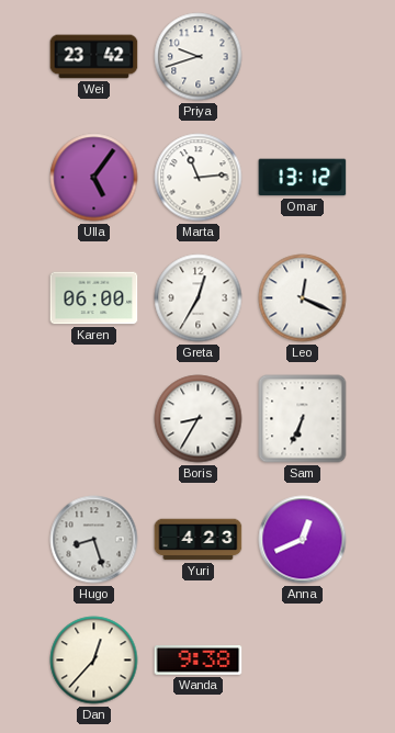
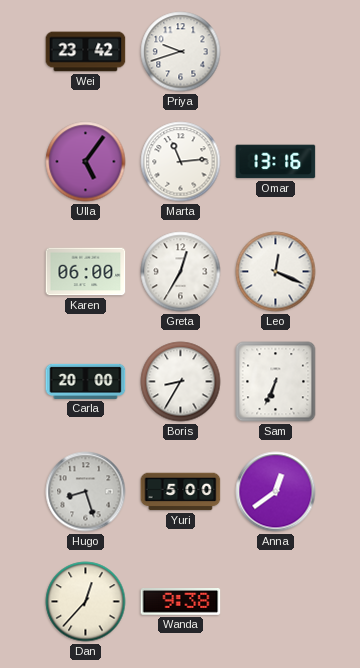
Omar: 13:12 -> 13:16 (276, 162)
Carla: none -> 20:00 (86, 381)
Yuri: 4:23 -> 5:00 (181, 492)
Anna: 12:41 -> 12:39 (276, 492)
